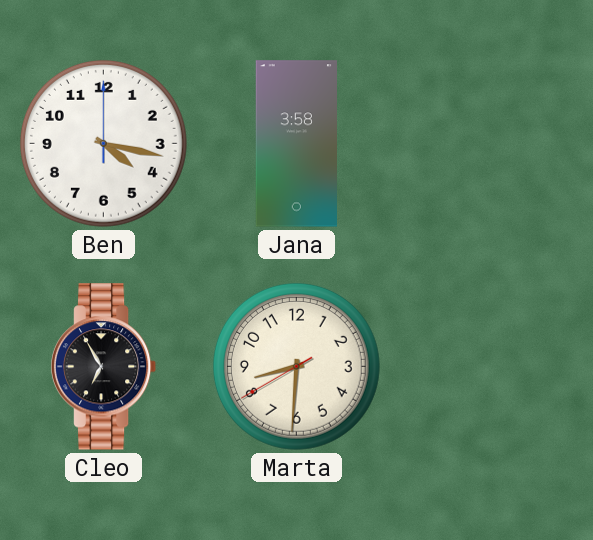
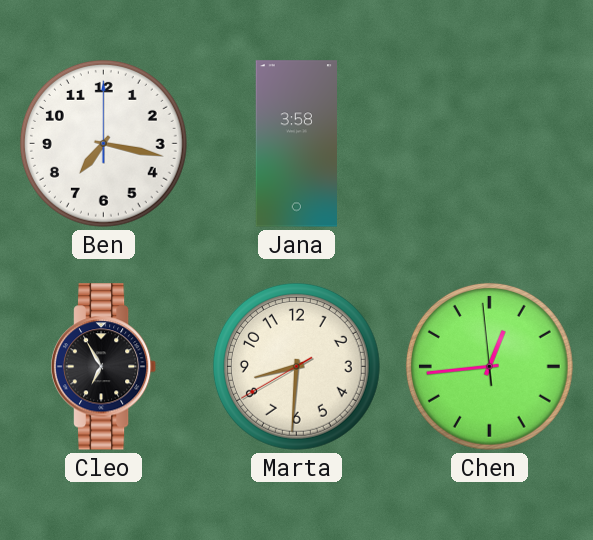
Ben: 4:17 -> 7:17 (103, 143)
Chen: none -> 12:43 (489, 366)
